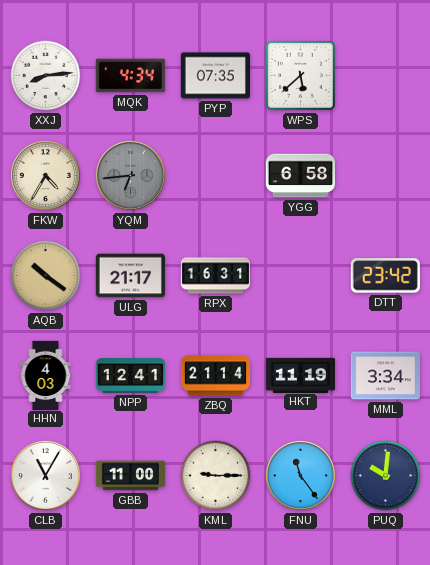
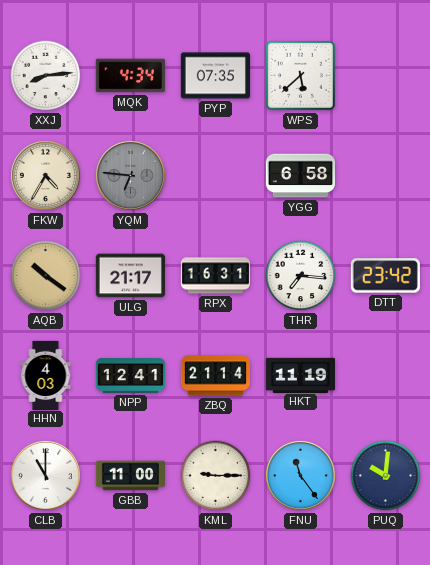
YQM: 6:44 -> 6:46 (130, 175)
THR: none -> 7:16 (301, 276)
MML: 3:34 -> none (385, 376)
CLB: 11:05 -> 11:00 (45, 475)
